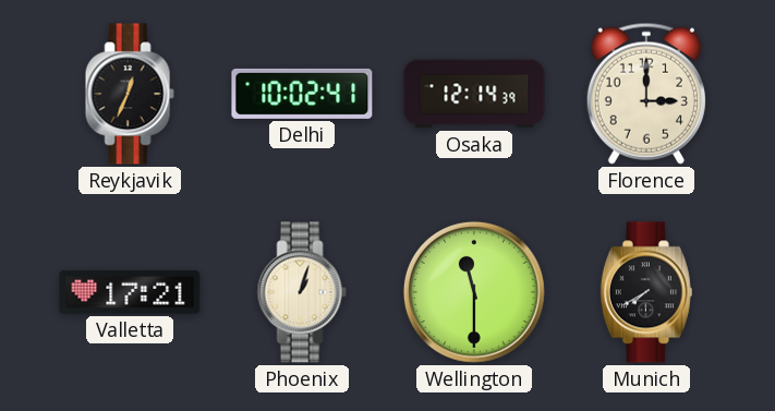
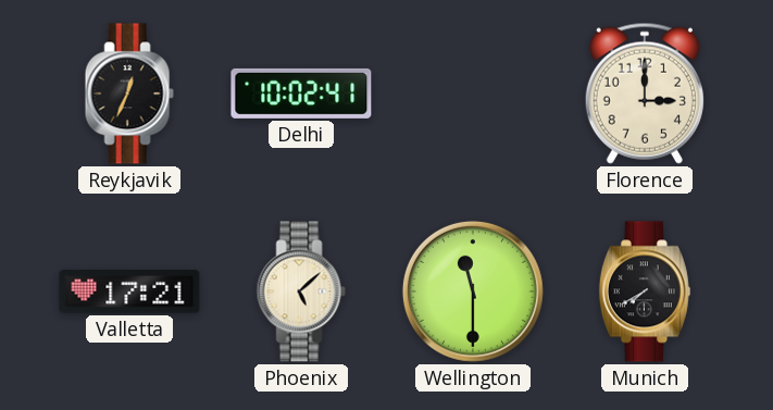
Osaka: 12:14 -> none (474, 94)
Phoenix: 1:03 -> 5:08 (301, 291)
